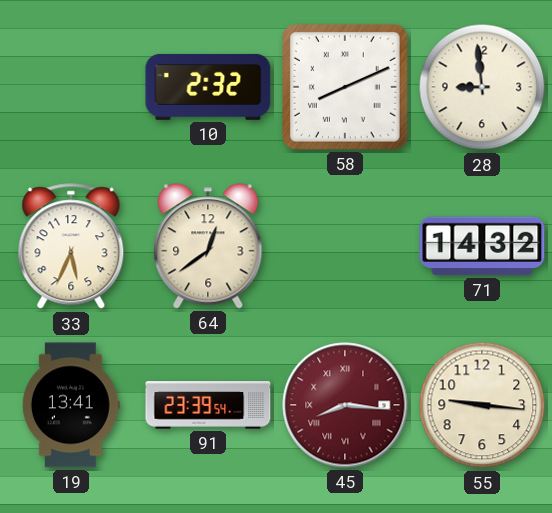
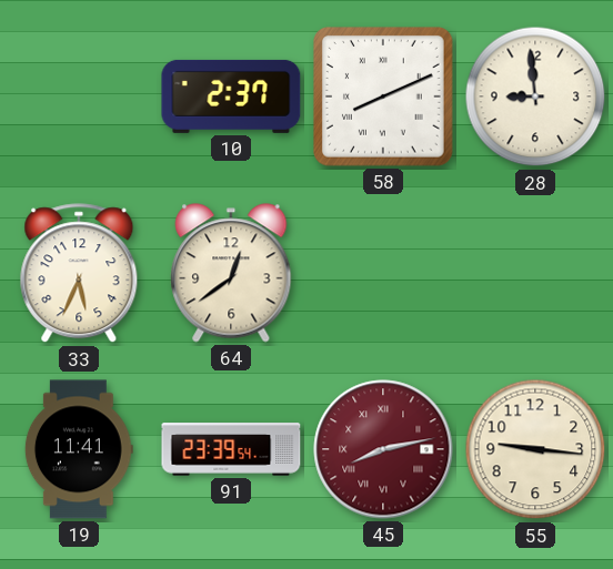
10: 2:32 -> 2:37 (231, 96)
71: 14:32 -> none (482, 246)
19: 13:41 -> 11:41 (79, 449)
45: 8:16 -> 8:13 (383, 449)
